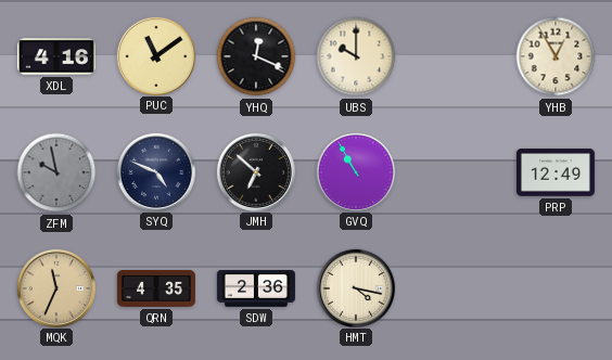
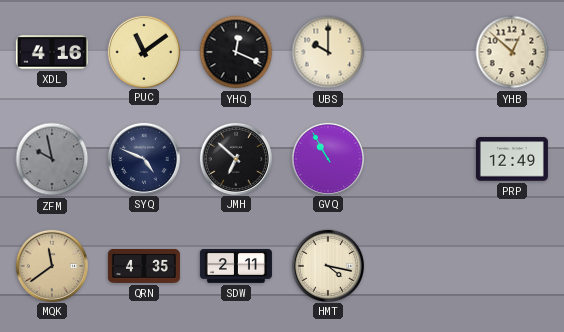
YHB: 12:55 -> 12:52 (512, 52)
MQK: 11:34 -> 11:39 (51, 265)
SDW: 2:36 -> 2:11 (236, 267)
